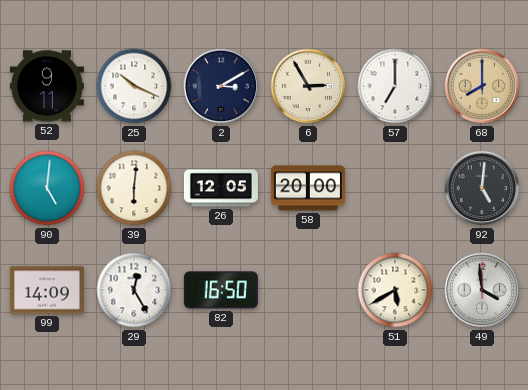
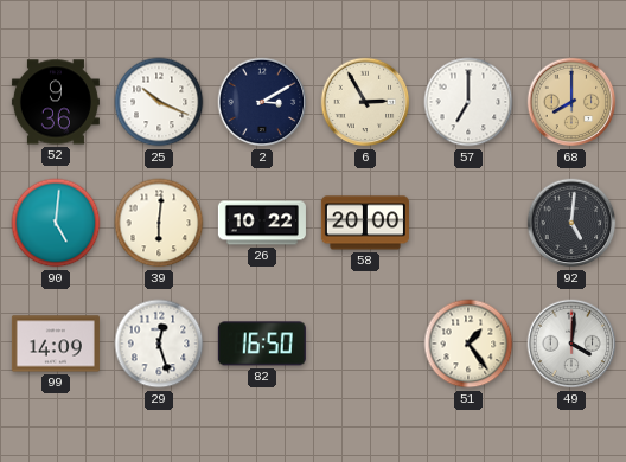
52: 9:11 -> 9:36 (56, 102)
26: 12:05 -> 10:22 (262, 223)
29: 12:25 -> 12:27 (159, 344)
51: 5:40 -> 1:24 (468, 344)
49: 3:59 -> 4:01 (571, 344)
